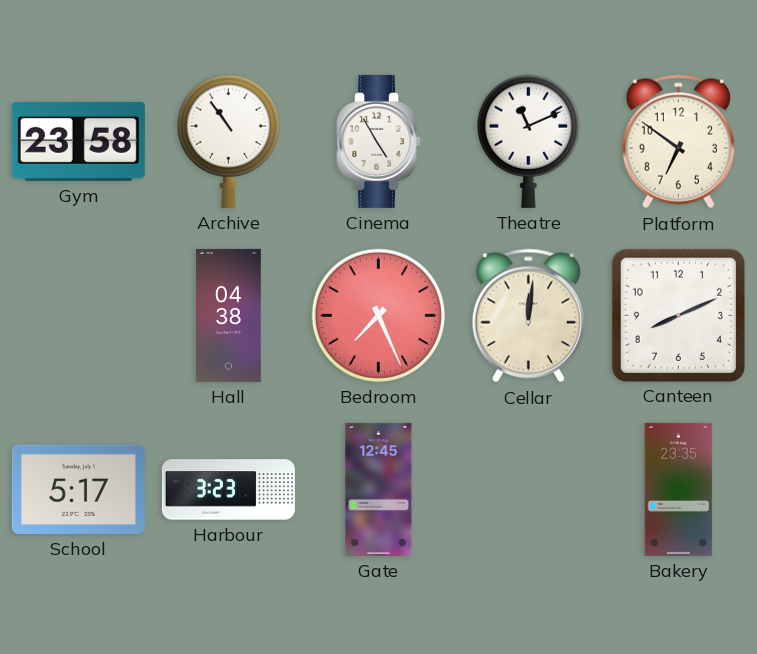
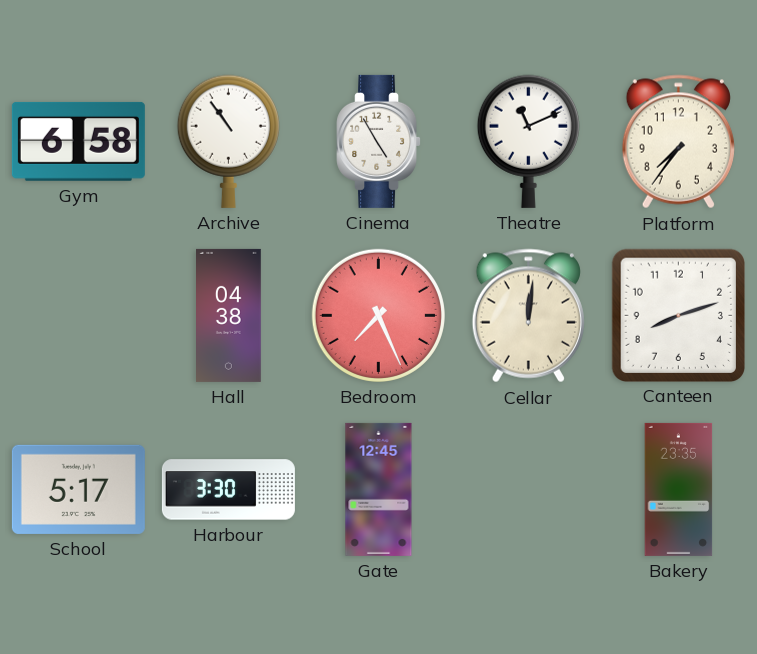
Gym: 23:58 -> 6:58 (78, 141)
Platform: 6:51 -> 7:36 (678, 142)
Canteen: 8:11 -> 8:12 (678, 315)
Harbour: 3:23 -> 3:30 (228, 490)
